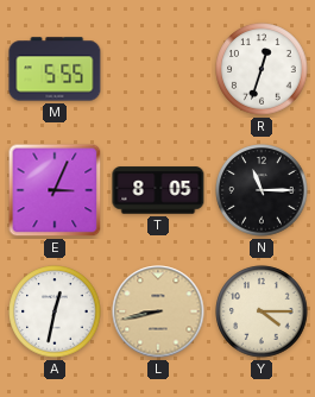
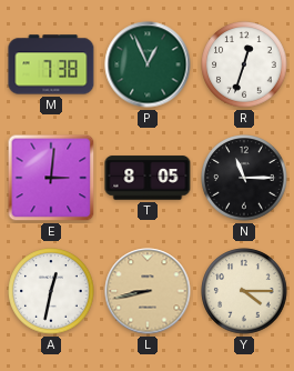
M: 5:55 -> 7:38 (51, 64)
P: none -> 12:56 (148, 64)
E: 3:04 -> 3:01 (51, 178)
